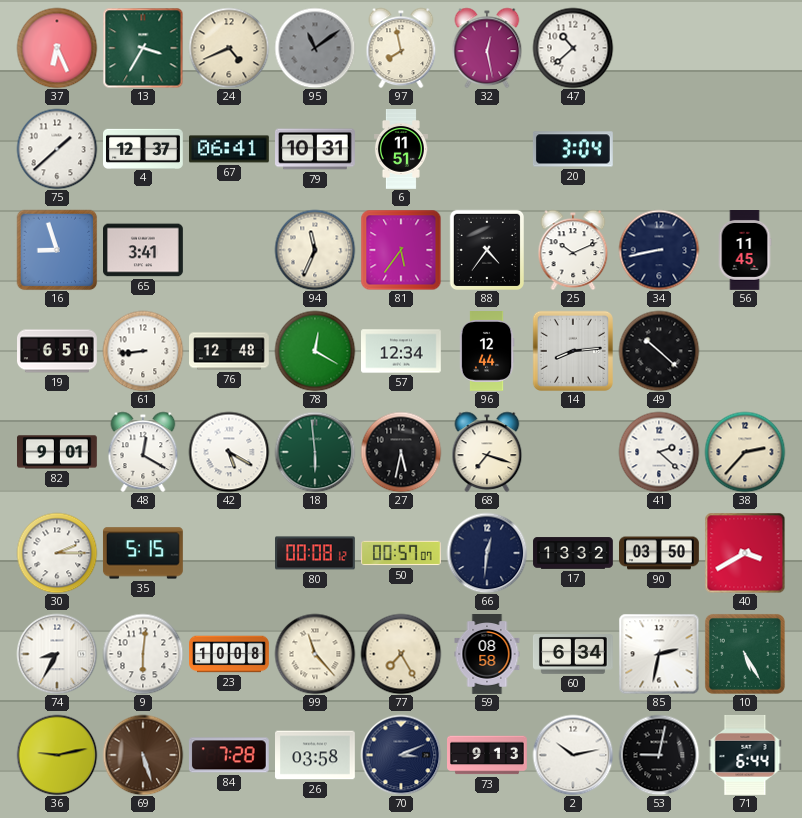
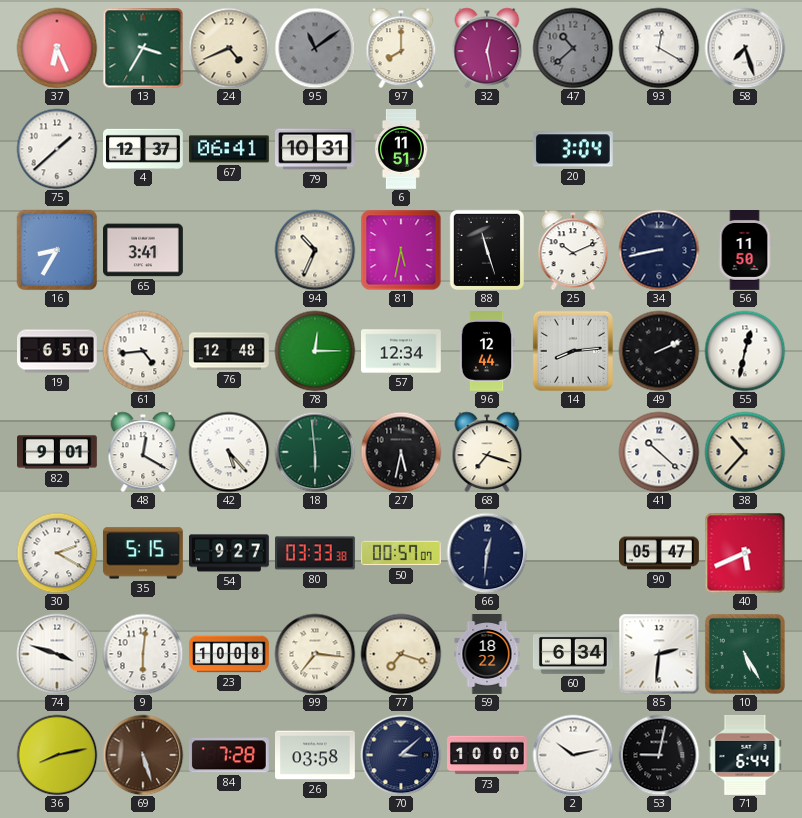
97: 7:58 -> 8:00 (401, 48)
47 dial: white -> grey (573, 48)
93: none -> 12:20 (659, 48)
58: none -> 7:27 (745, 48)
16: 8:57 -> 8:35 (57, 250)
94: 11:34 -> 10:34 (315, 250)
81: 5:36 -> 5:32 (401, 250)
88: 4:36 -> 11:27 (486, 249)
56: 11:45 -> 11:50 (745, 251)
61: 8:44 -> 4:44 (143, 351)
78: 12:20 -> 12:15 (315, 351)
49: 10:22 -> 2:11 (659, 351)
55: none -> 12:32 (745, 351)
42: 5:20 -> 5:23 (229, 452)
41: 2:22 -> 10:22 (659, 452)
38: 2:37 -> 10:37 (745, 452)
30: 2:15 -> 2:20 (57, 553)
54: none -> 9:27 (230, 553)
80: 00:08 -> 03:33 (316, 553)
17: 13:32 -> none (573, 553)
90: 03:50 -> 05:47 (660, 553)
40: 3:40 -> 5:41 (745, 553)
74: 8:35 -> 3:48 (57, 654)
99: 11:23 -> 7:16 (315, 654)
77: 7:25 -> 7:18 (401, 654)
59: 08:58 -> 18:22 (487, 655)
85: 2:32 -> 2:31 (659, 654)
36: 9:13 -> 8:13 (57, 755)
70: 3:11 -> 3:08 (401, 755)
73: 9:13 -> 10:00 (488, 755)
